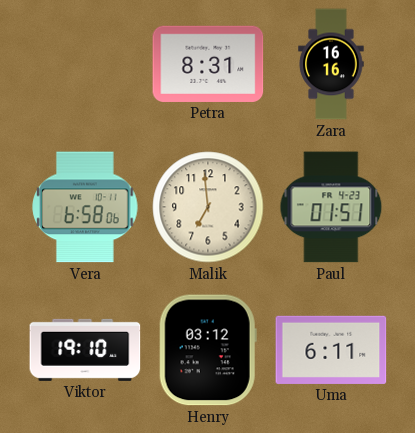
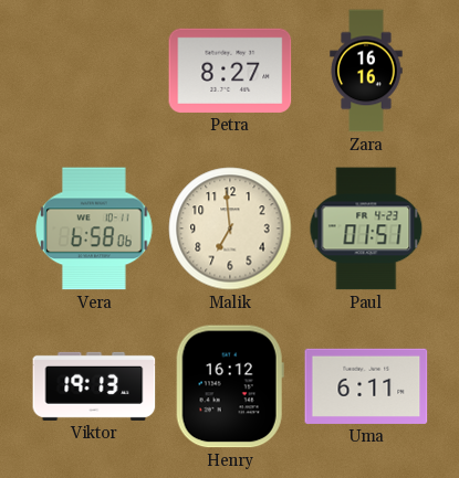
Petra: 8:31 -> 8:27 (230, 71)
Viktor: 19:10 -> 19:13 (94, 386)
Henry: 03:12 -> 16:12 (230, 386)
